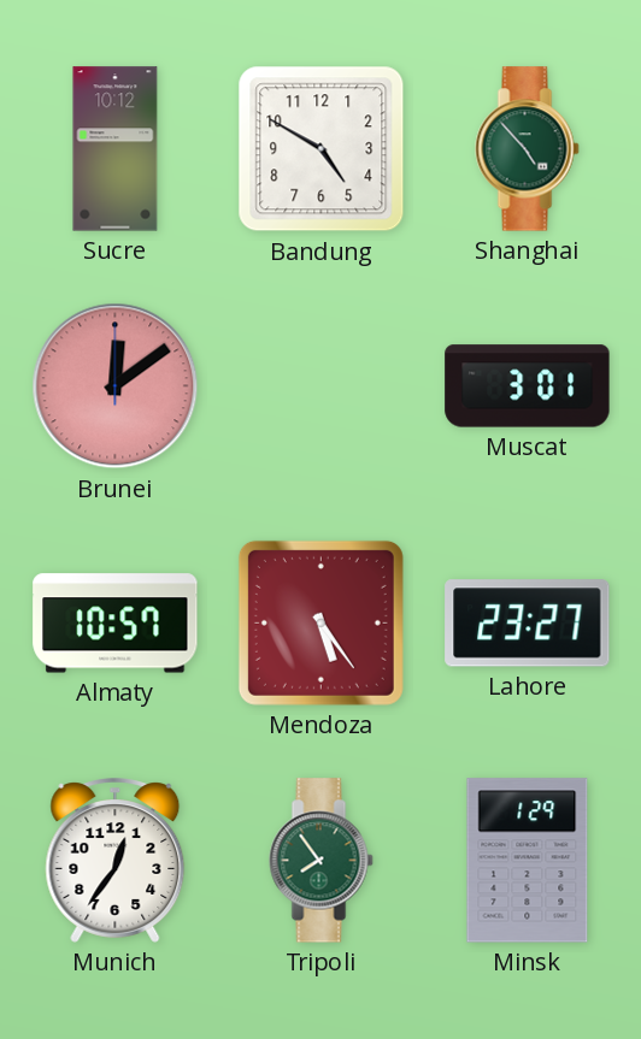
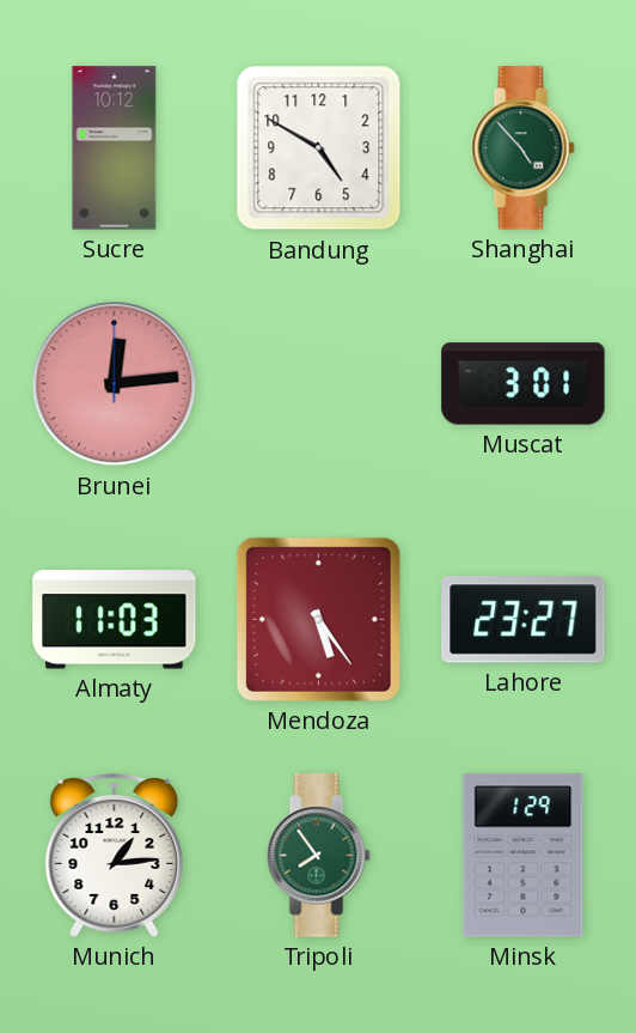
Brunei: 12:09 -> 12:14 (115, 384)
Almaty: 10:57 -> 11:03 (115, 620)
Munich: 12:36 -> 1:14 (115, 856)
